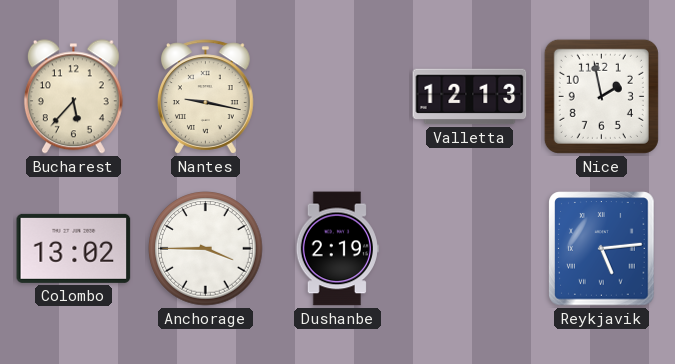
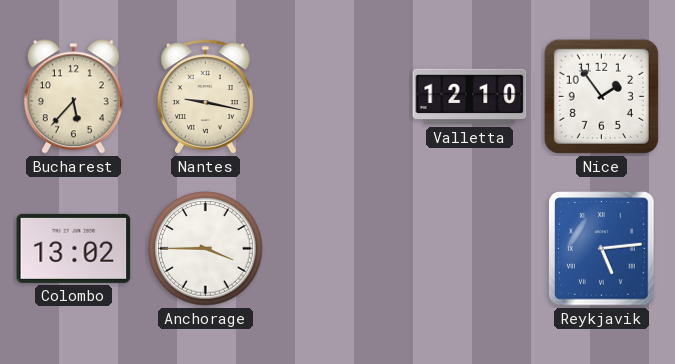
Valletta: 12:13 -> 12:10 (470, 97)
Nice: 1:58 -> 1:54 (601, 96)
Dushanbe: 2:19 -> none (337, 249)
